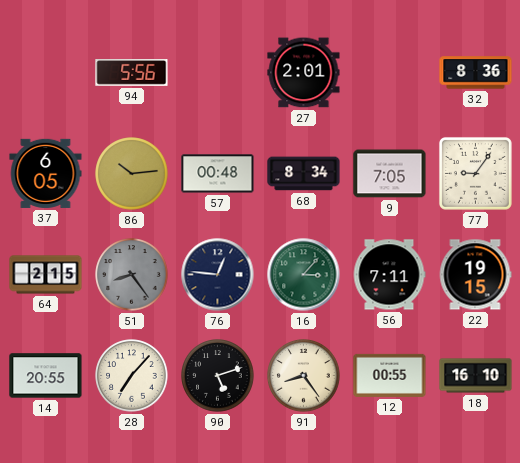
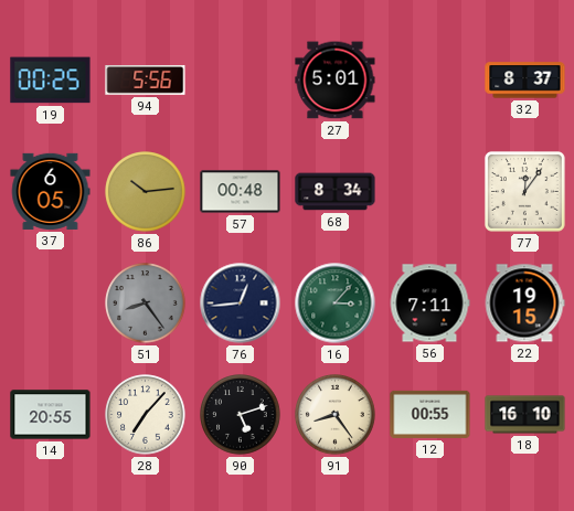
19: none -> 00:25 (51, 81)
27: 2:01 -> 5:01 (336, 81)
32: 8:36 -> 8:37 (525, 81)
9: 7:05 -> none (390, 174)
77: 9:06 -> 12:06 (524, 191)
64: 2:15 -> none (46, 275)
76: 12:46 -> 12:44 (241, 304)
